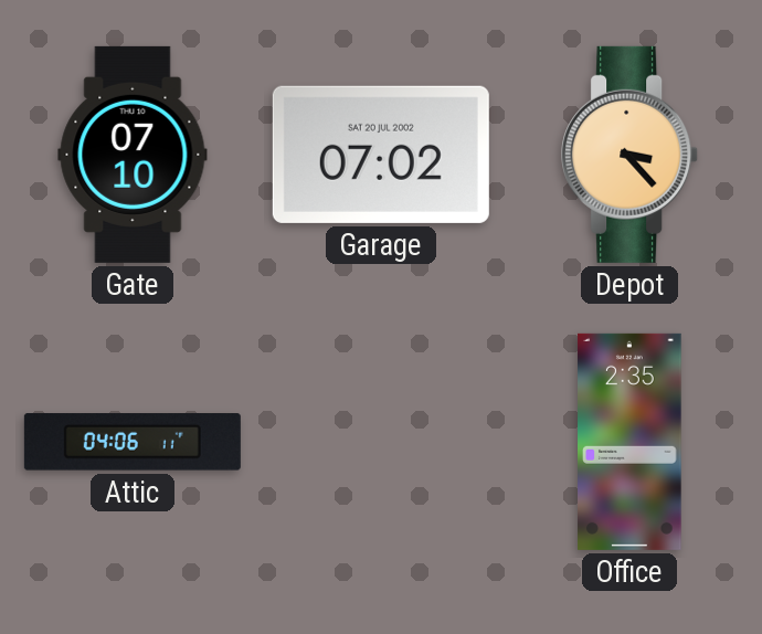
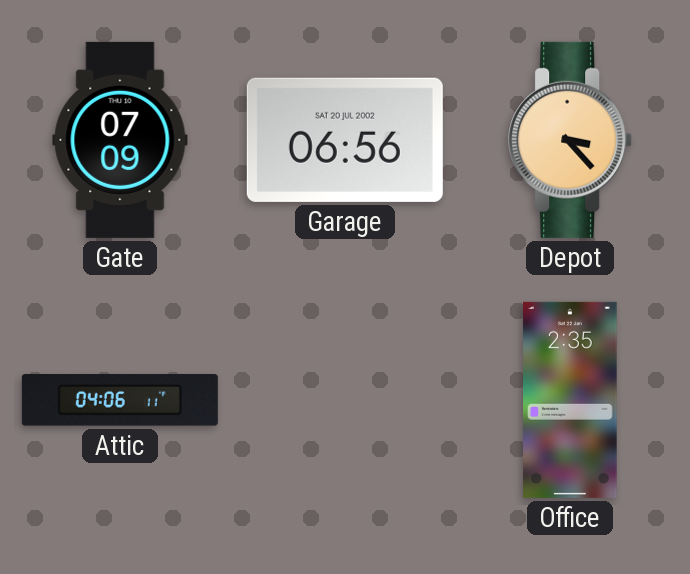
Gate: 07:10 -> 07:09 (120, 140)
Garage: 07:02 -> 06:56 (345, 140)
